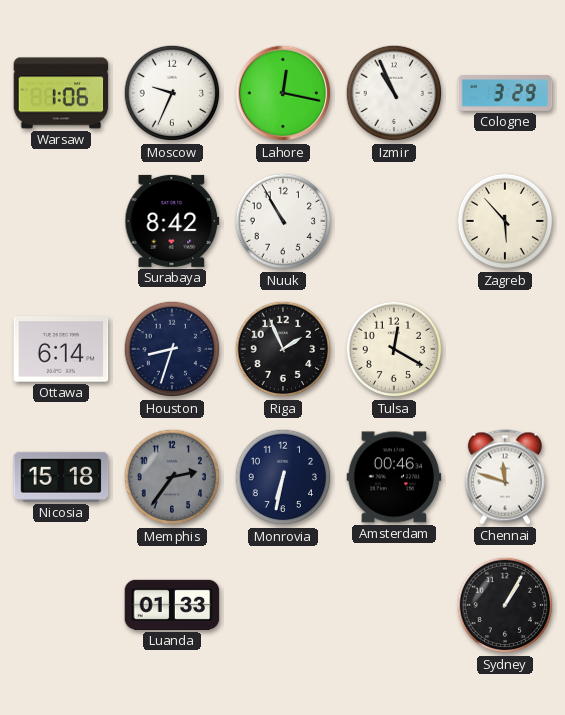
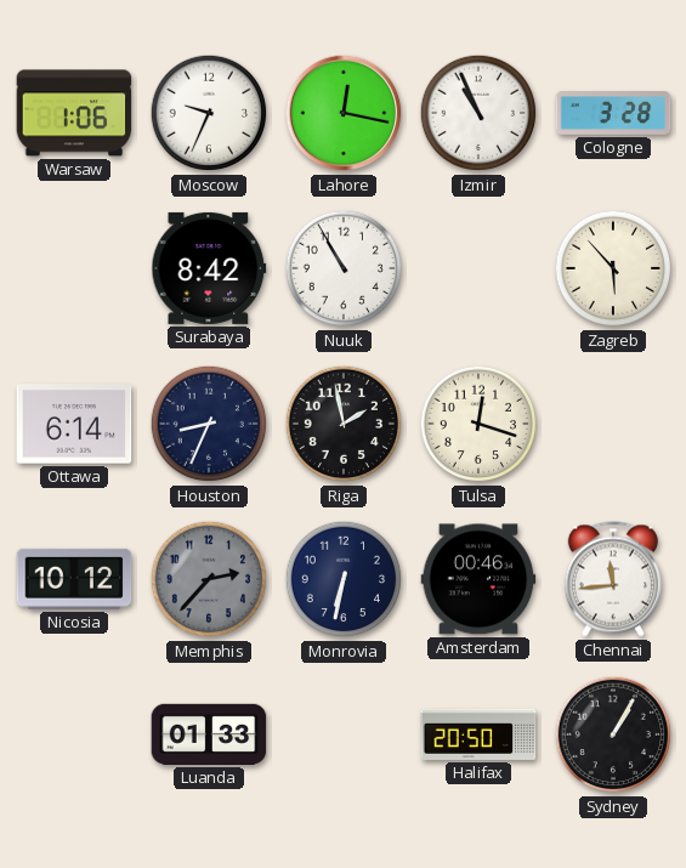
Cologne: 3:29 -> 3:28 (613, 114)
Houston: 8:33 -> 8:34 (209, 424)
Riga: 1:56 -> 1:58 (344, 424)
Tulsa: 12:20 -> 12:18 (478, 424)
Nicosia: 15:18 -> 10:12 (74, 579)
Memphis: 2:36 -> 2:37 (209, 579)
Chennai: 11:48 -> 11:44 (613, 579)
Halifax: none -> 20:50 (478, 734)
